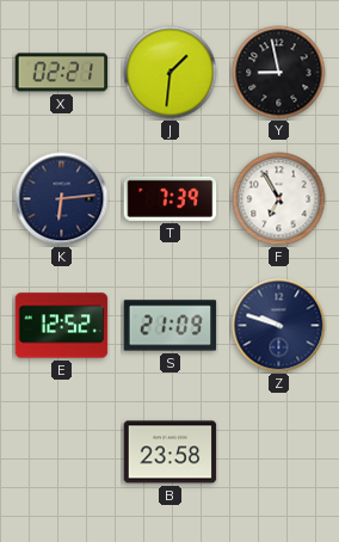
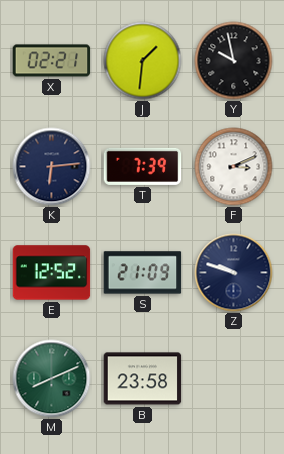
Y: 8:58 -> 9:58 (234, 61)
F: 6:55 -> 3:11 (234, 167)
M: none -> 8:11 (52, 379)
